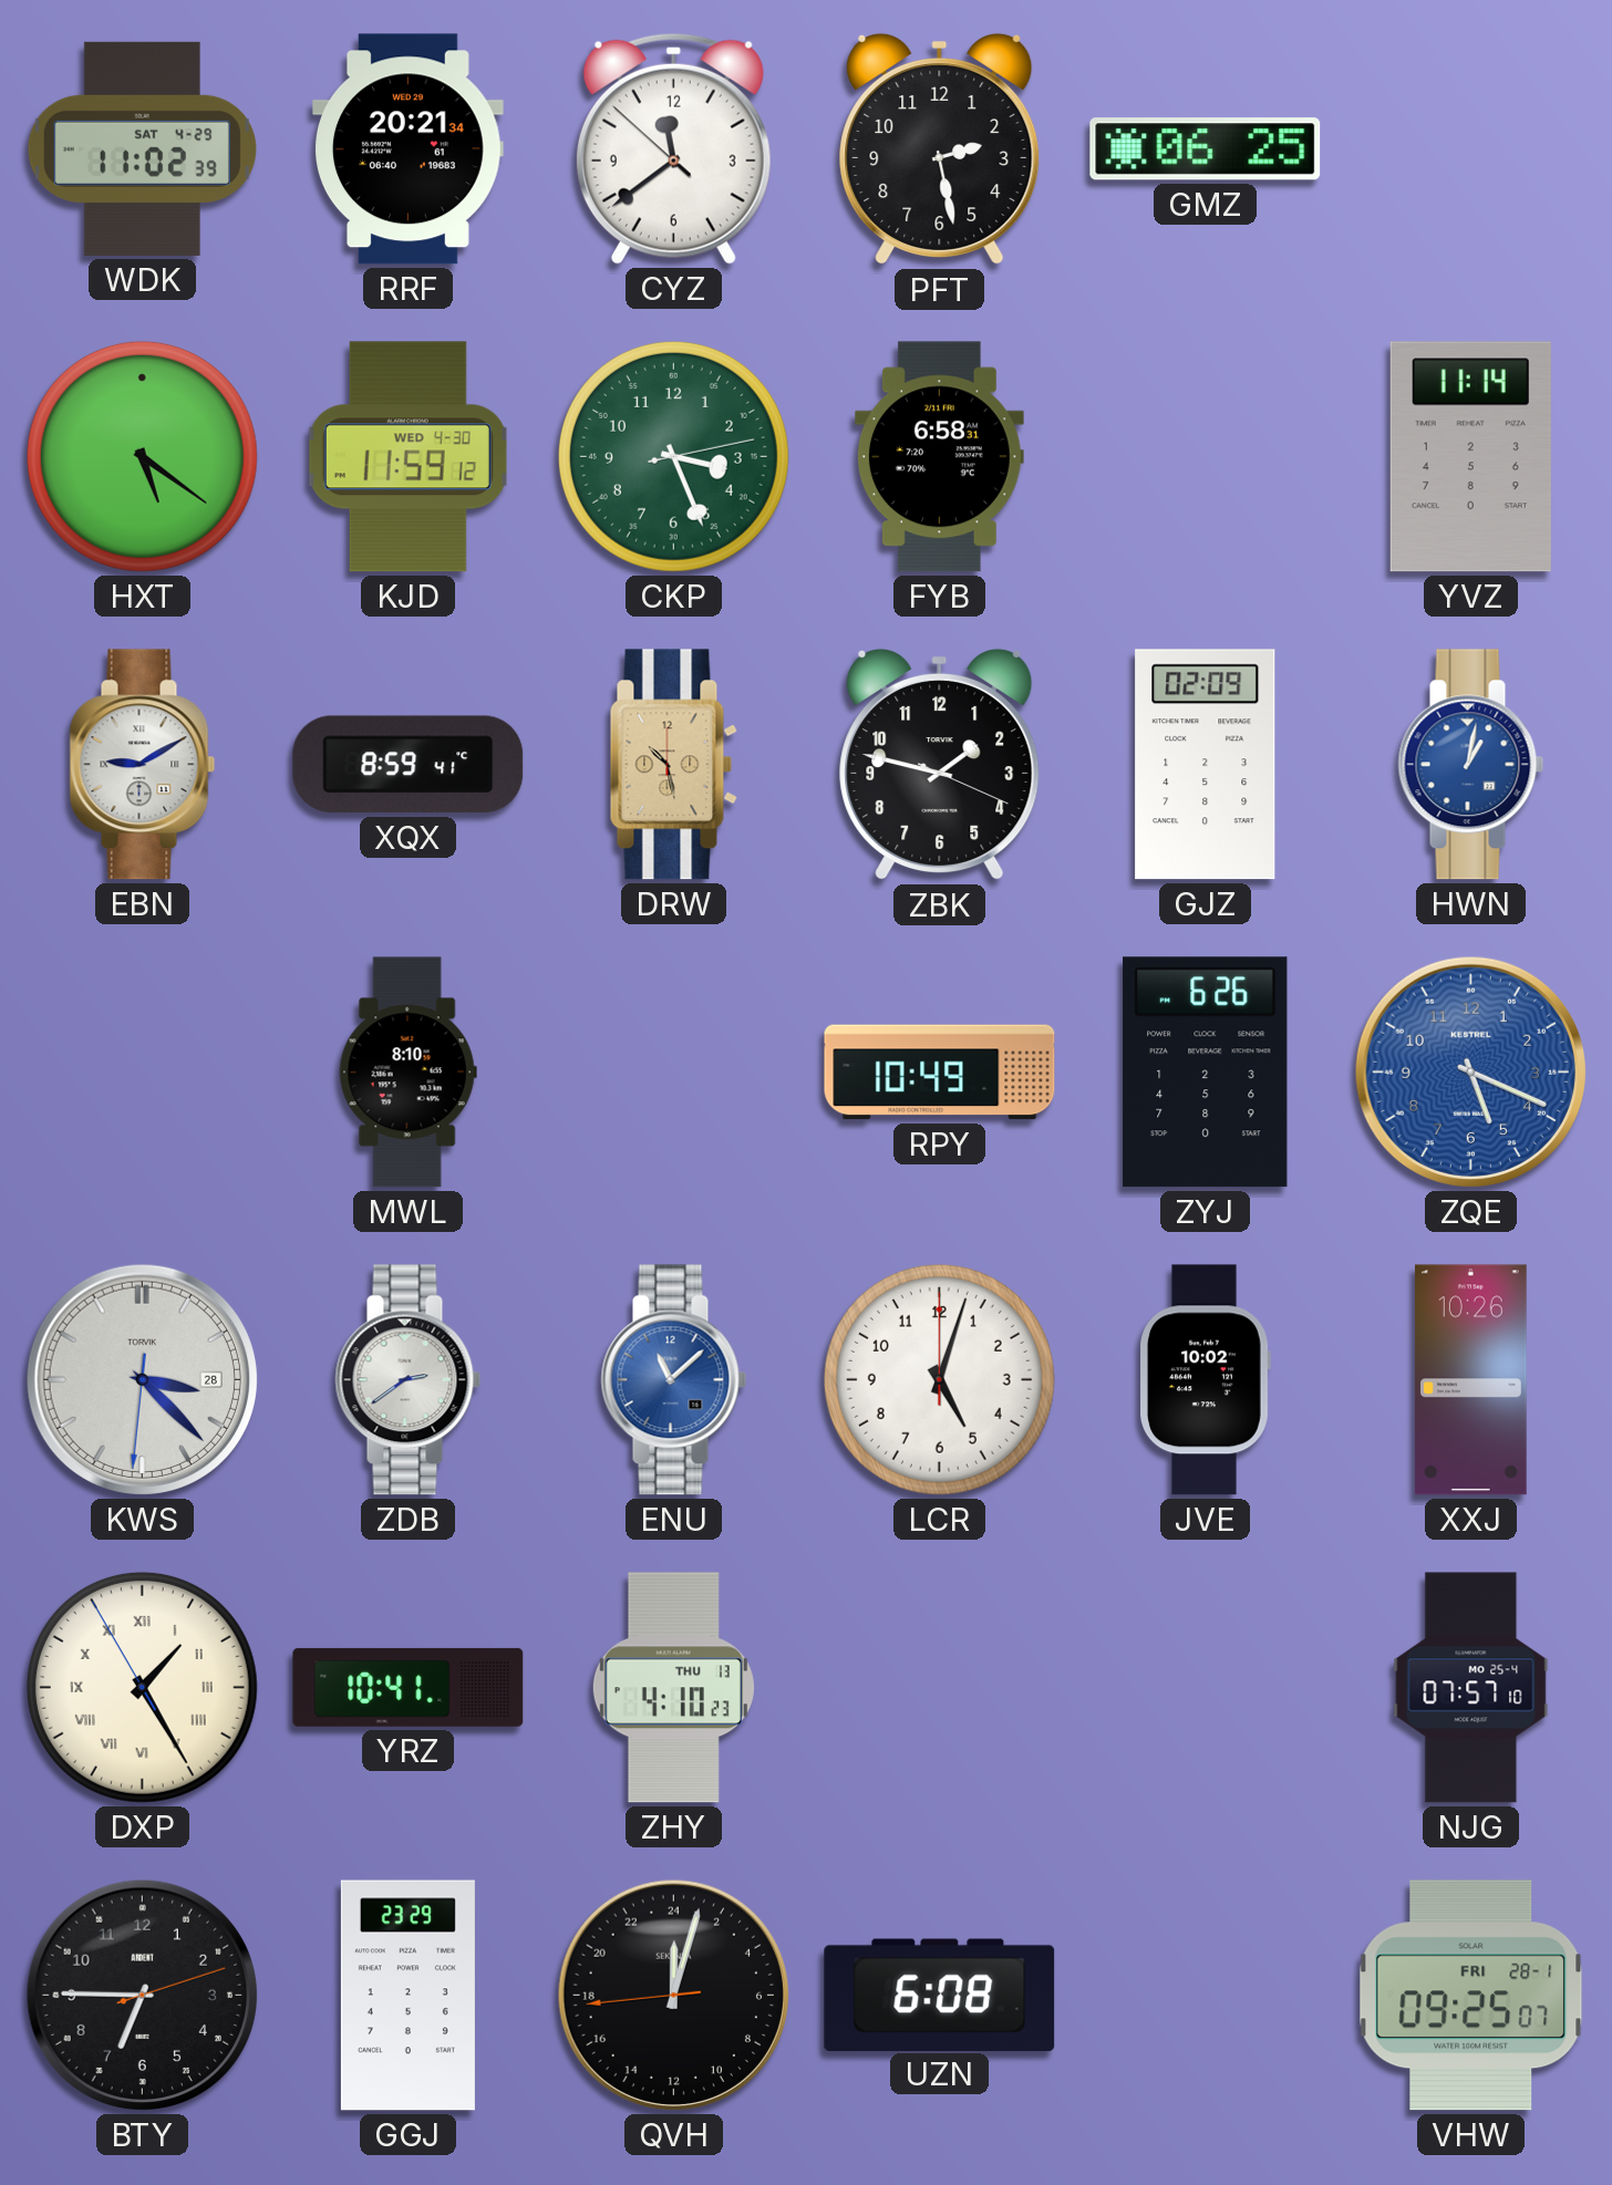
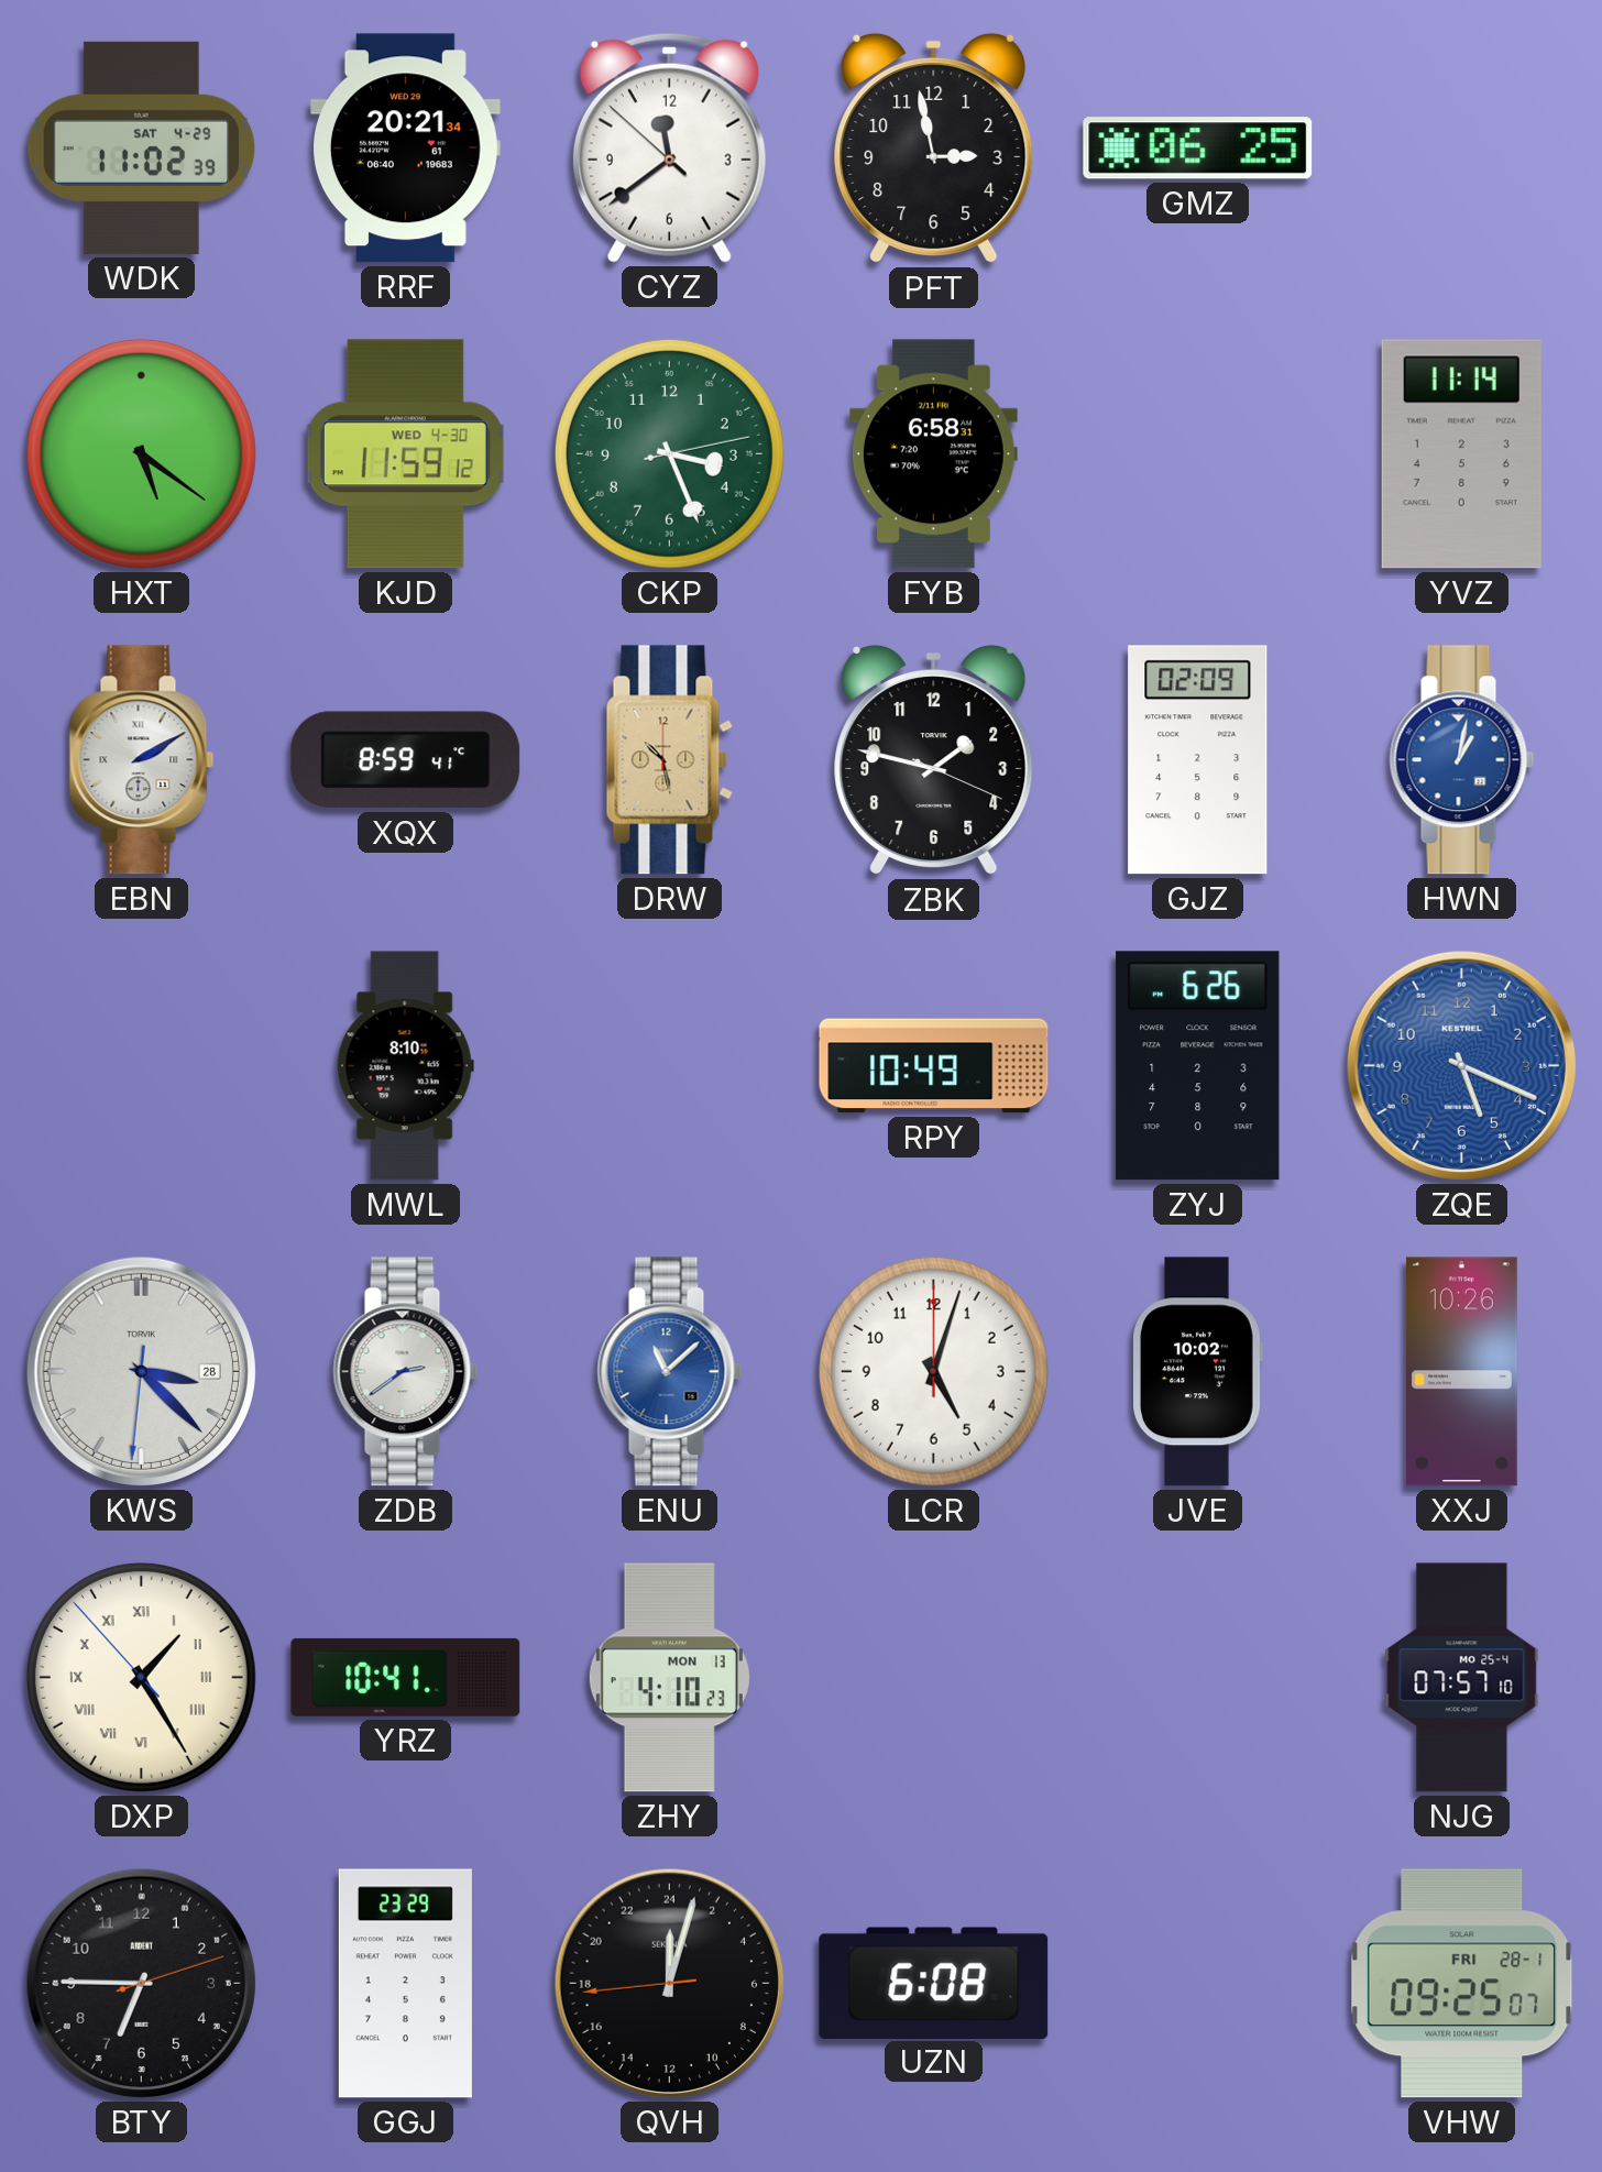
PFT: 2:28 -> 2:58 (934, 149)
EBN: 9:10 -> 2:10 (142, 760)
DXP: 1:24:55 -> 1:24:53 (141, 1677)
ZHY date: THU 13 -> MON 13 (669, 1678)
